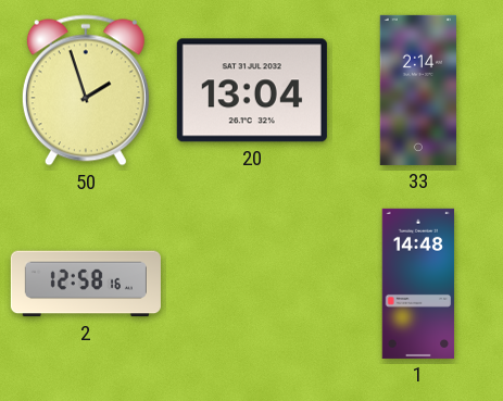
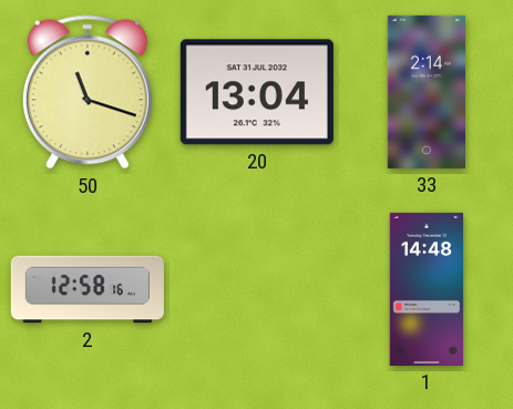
50: 1:57 -> 11:18 (88, 92)
